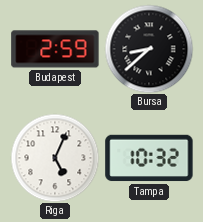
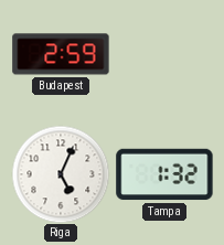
Bursa: 8:38 -> none (149, 49)
Tampa: 10:32 -> 1:32 (164, 174)
